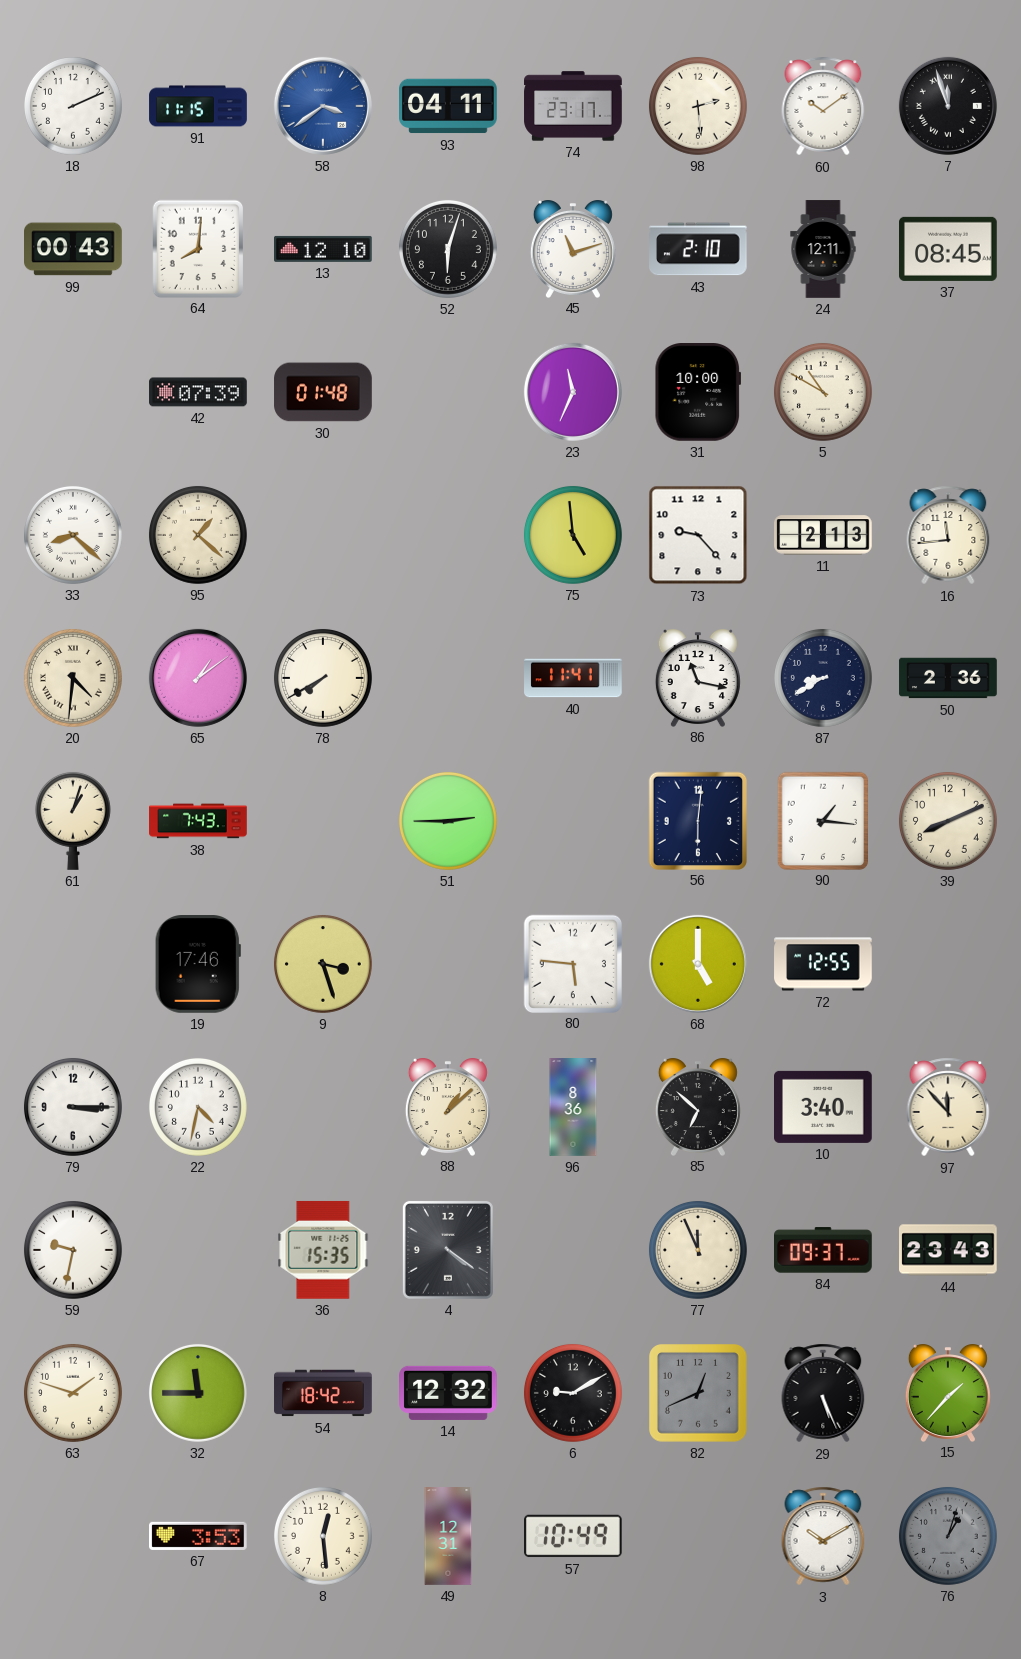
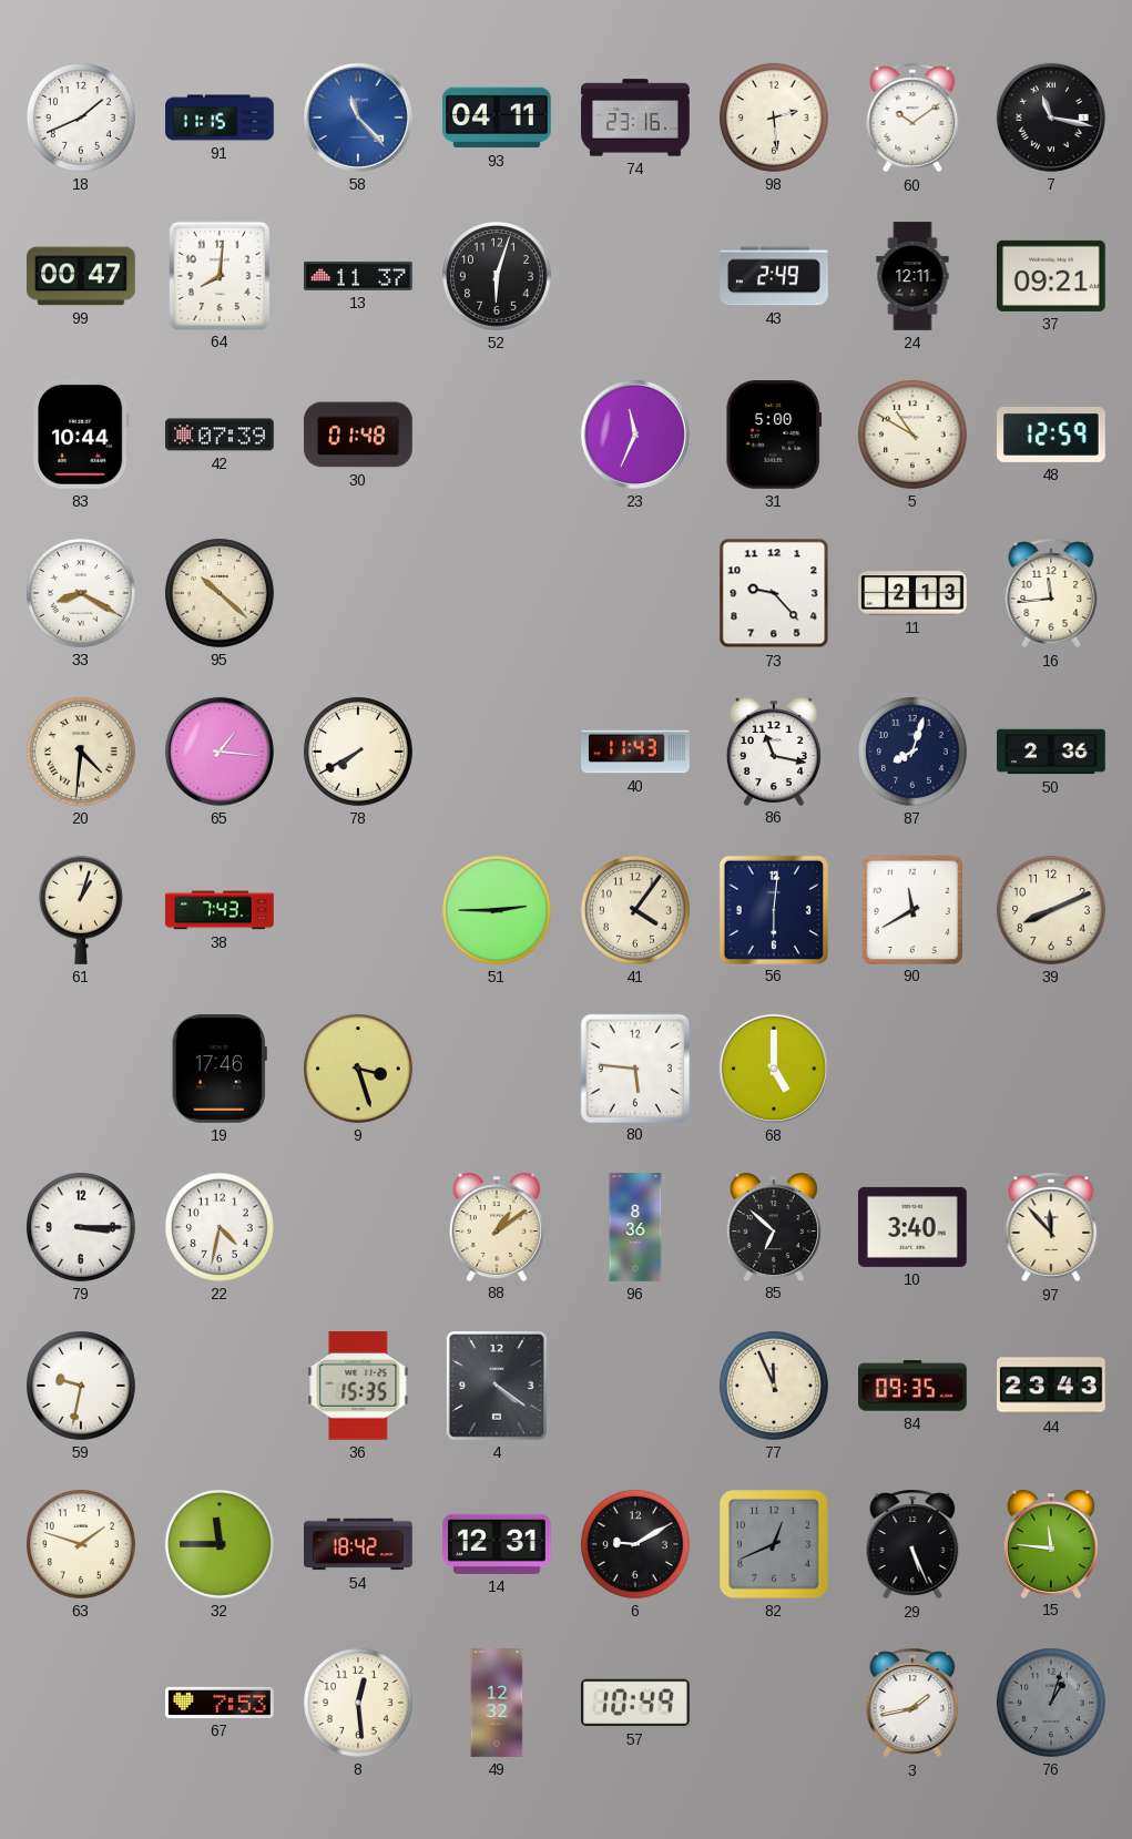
18: 2:11 -> 1:41 (81, 118)
58: 3:39 -> 11:23 (358, 118)
74: 23:17 -> 23:16 (635, 118)
7: 11:57 -> 11:17 (1051, 118)
99: 00:43 -> 00:47 (82, 276)
13: 12:10 -> 11:37 (359, 276)
45: 11:12 -> none (573, 249)
43: 2:10 -> 2:49 (775, 276)
37: 08:45 -> 09:21 (1052, 276)
83: none -> 10:44 (82, 435)
31: 10:00 -> 5:00 (773, 436)
48: none -> 12:59 (1052, 435)
33: 8:22 -> 8:20 (81, 593)
95: 1:22 -> 10:22 (220, 593)
75: 4:59 -> none (573, 535)
65: 1:09 -> 1:16 (220, 752)
40: 11:41 -> 11:43 (635, 752)
87: 8:40 -> 8:03 (912, 752)
41: none -> 4:06 (635, 910)
90: 1:16 -> 11:40 (911, 909)
72: 12:55 -> none (823, 964)
88: 1:08 -> 1:09 (497, 1227)
84: 09:37 -> 09:35 (914, 1386)
14: 12:32 -> 12:31 (497, 1544)
15: 1:37 -> 11:46 (1051, 1544)
67: 3:53 -> 7:53 (221, 1703)
49: 12:31 -> 12:32 (497, 1703)
3: 10:10 -> 1:43 (912, 1703)
